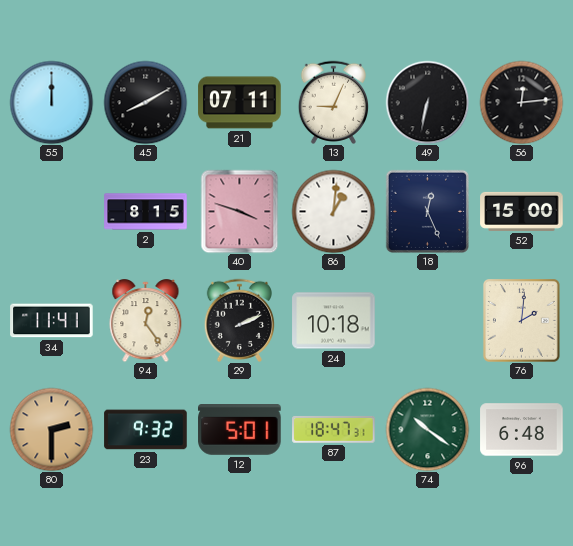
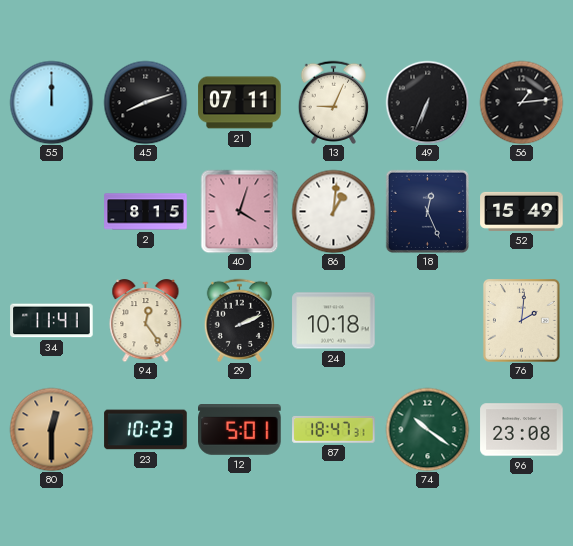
45: 8:10 -> 8:12 (145, 102)
49: 6:32 -> 6:34 (427, 102)
56: 12:14 -> 1:14 (521, 102)
40: 3:48 -> 4:03 (240, 211)
52: 15:00 -> 15:49 (522, 211)
80: 2:30 -> 12:30 (51, 429)
23: 9:32 -> 10:23 (146, 430)
96: 6:48 -> 23:08 (522, 430)
